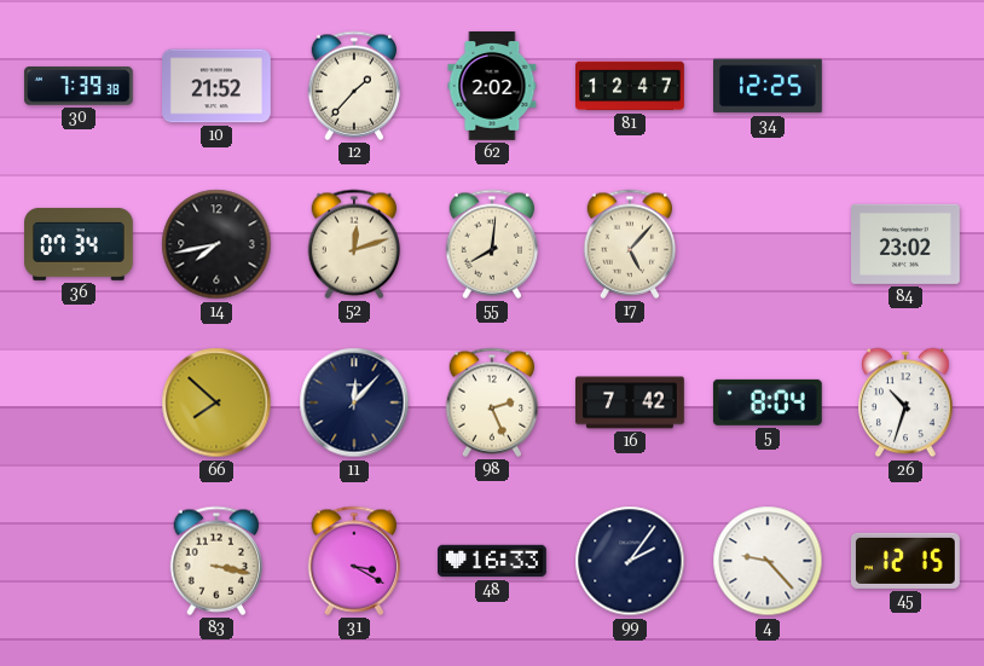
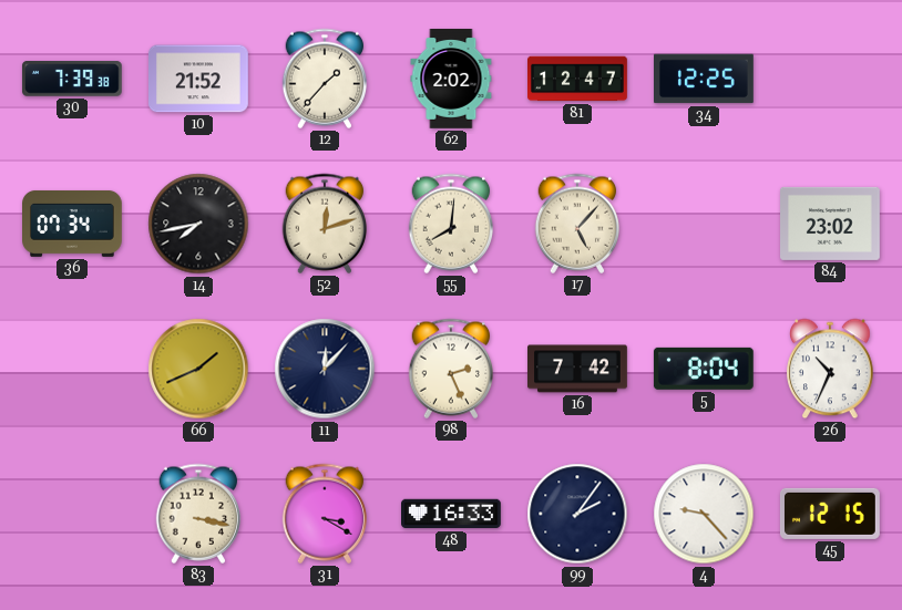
66: 7:52 -> 1:41 (198, 369)
26: 10:33 -> 10:34 (831, 369)
